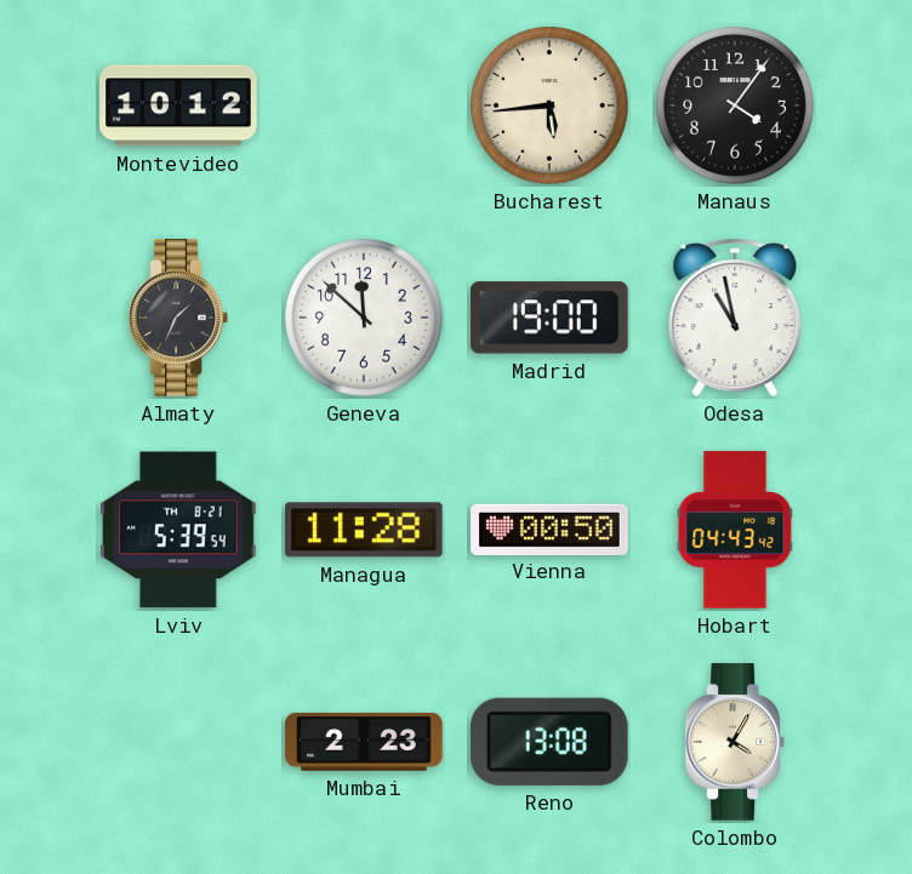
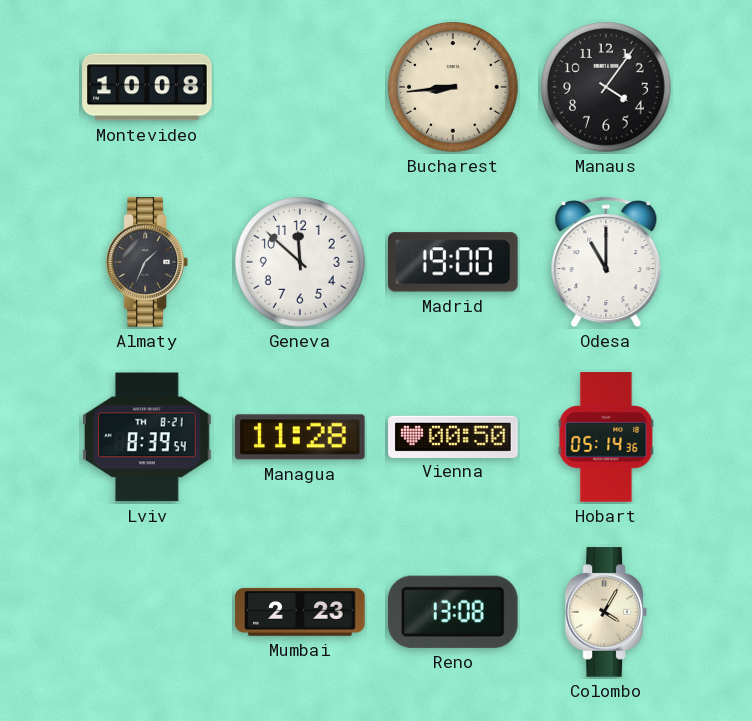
Montevideo: 10:12 -> 10:08 (147, 87)
Bucharest: 5:44 -> 8:44 (454, 88)
Odesa: 10:58 -> 11:00 (606, 262)
Lviv: 5:39 -> 8:39 (147, 437)
Hobart: 04:43 -> 05:14 (606, 437)
